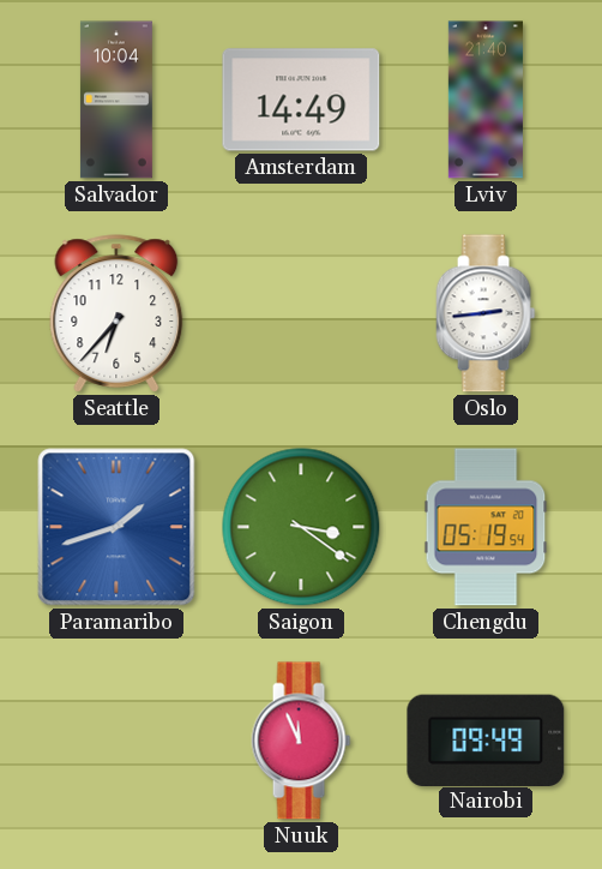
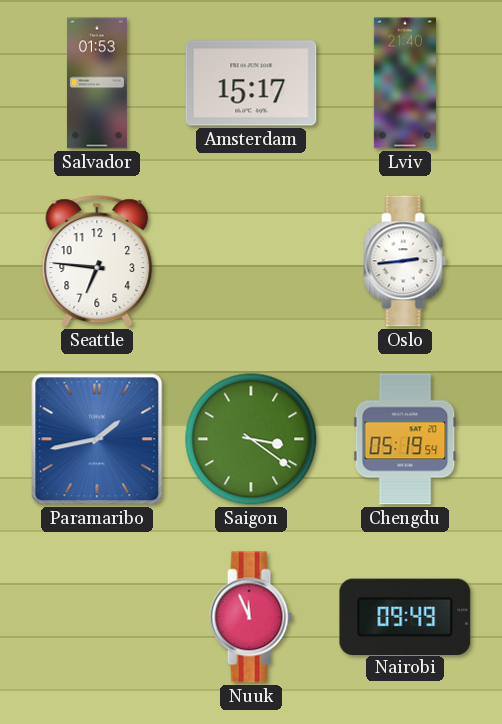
Salvador: 10:04 -> 01:53 (97, 83)
Amsterdam: 14:49 -> 15:17 (251, 83)
Seattle: 6:37 -> 6:46 (97, 261)
Paramaribo: 1:42 -> 1:43 (97, 439)
